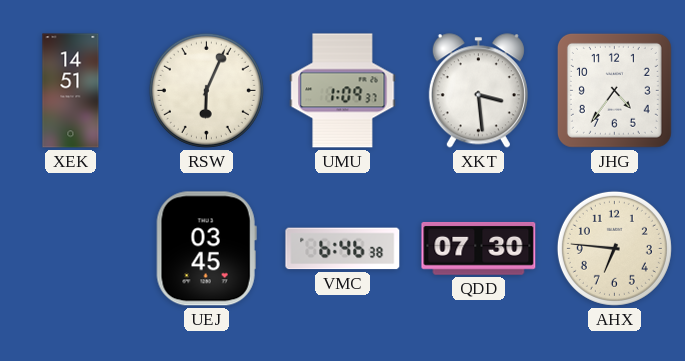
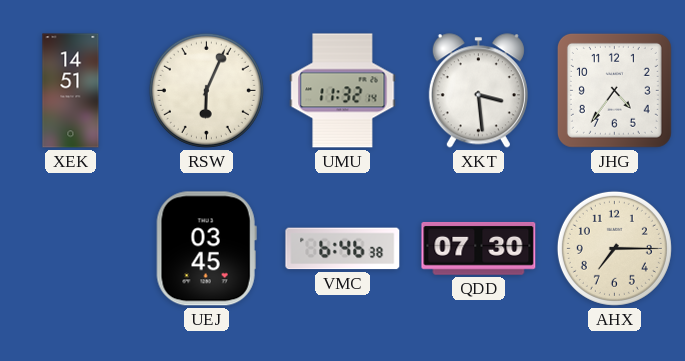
UMU: 1:09 -> 11:32 (343, 91)
AHX: 6:46 -> 7:15 (614, 248)
